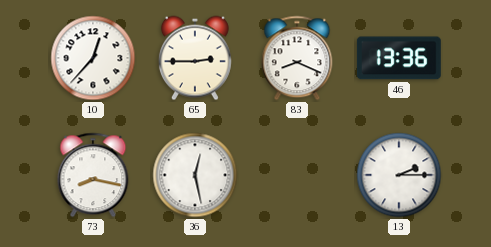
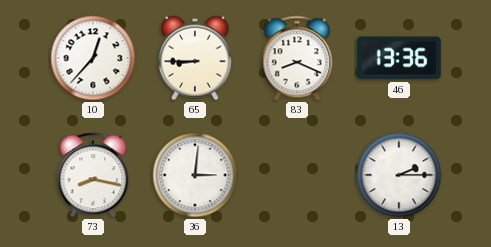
65: 2:45 -> 8:45 (195, 58)
36: 12:28 -> 3:01 (195, 175)
